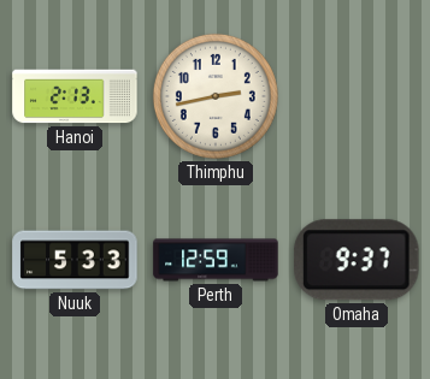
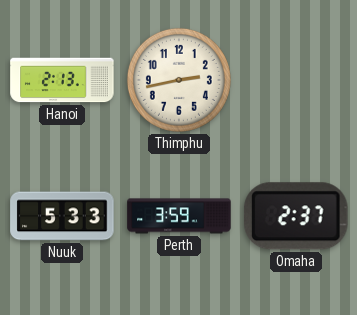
Perth: 12:59 -> 3:59 (179, 216)
Omaha: 9:37 -> 2:37 (296, 216)
